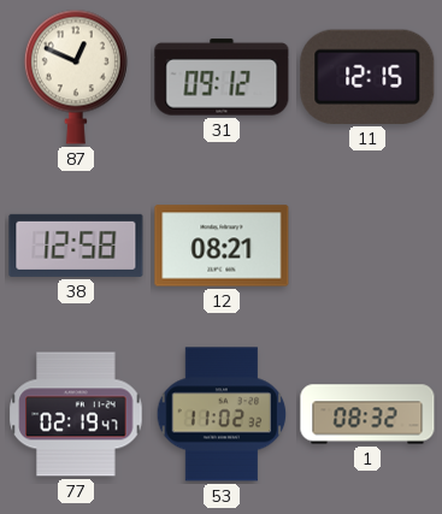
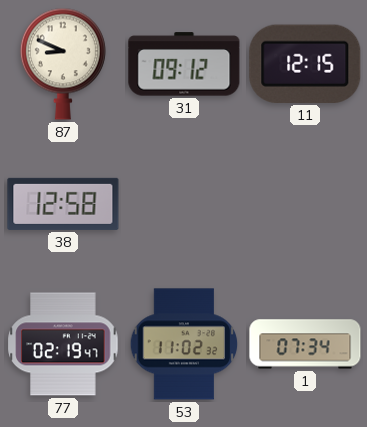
87: 12:49 -> 8:49 (63, 64)
12: 08:21 -> none (222, 246)
1: 08:32 -> 07:34 (305, 344)
